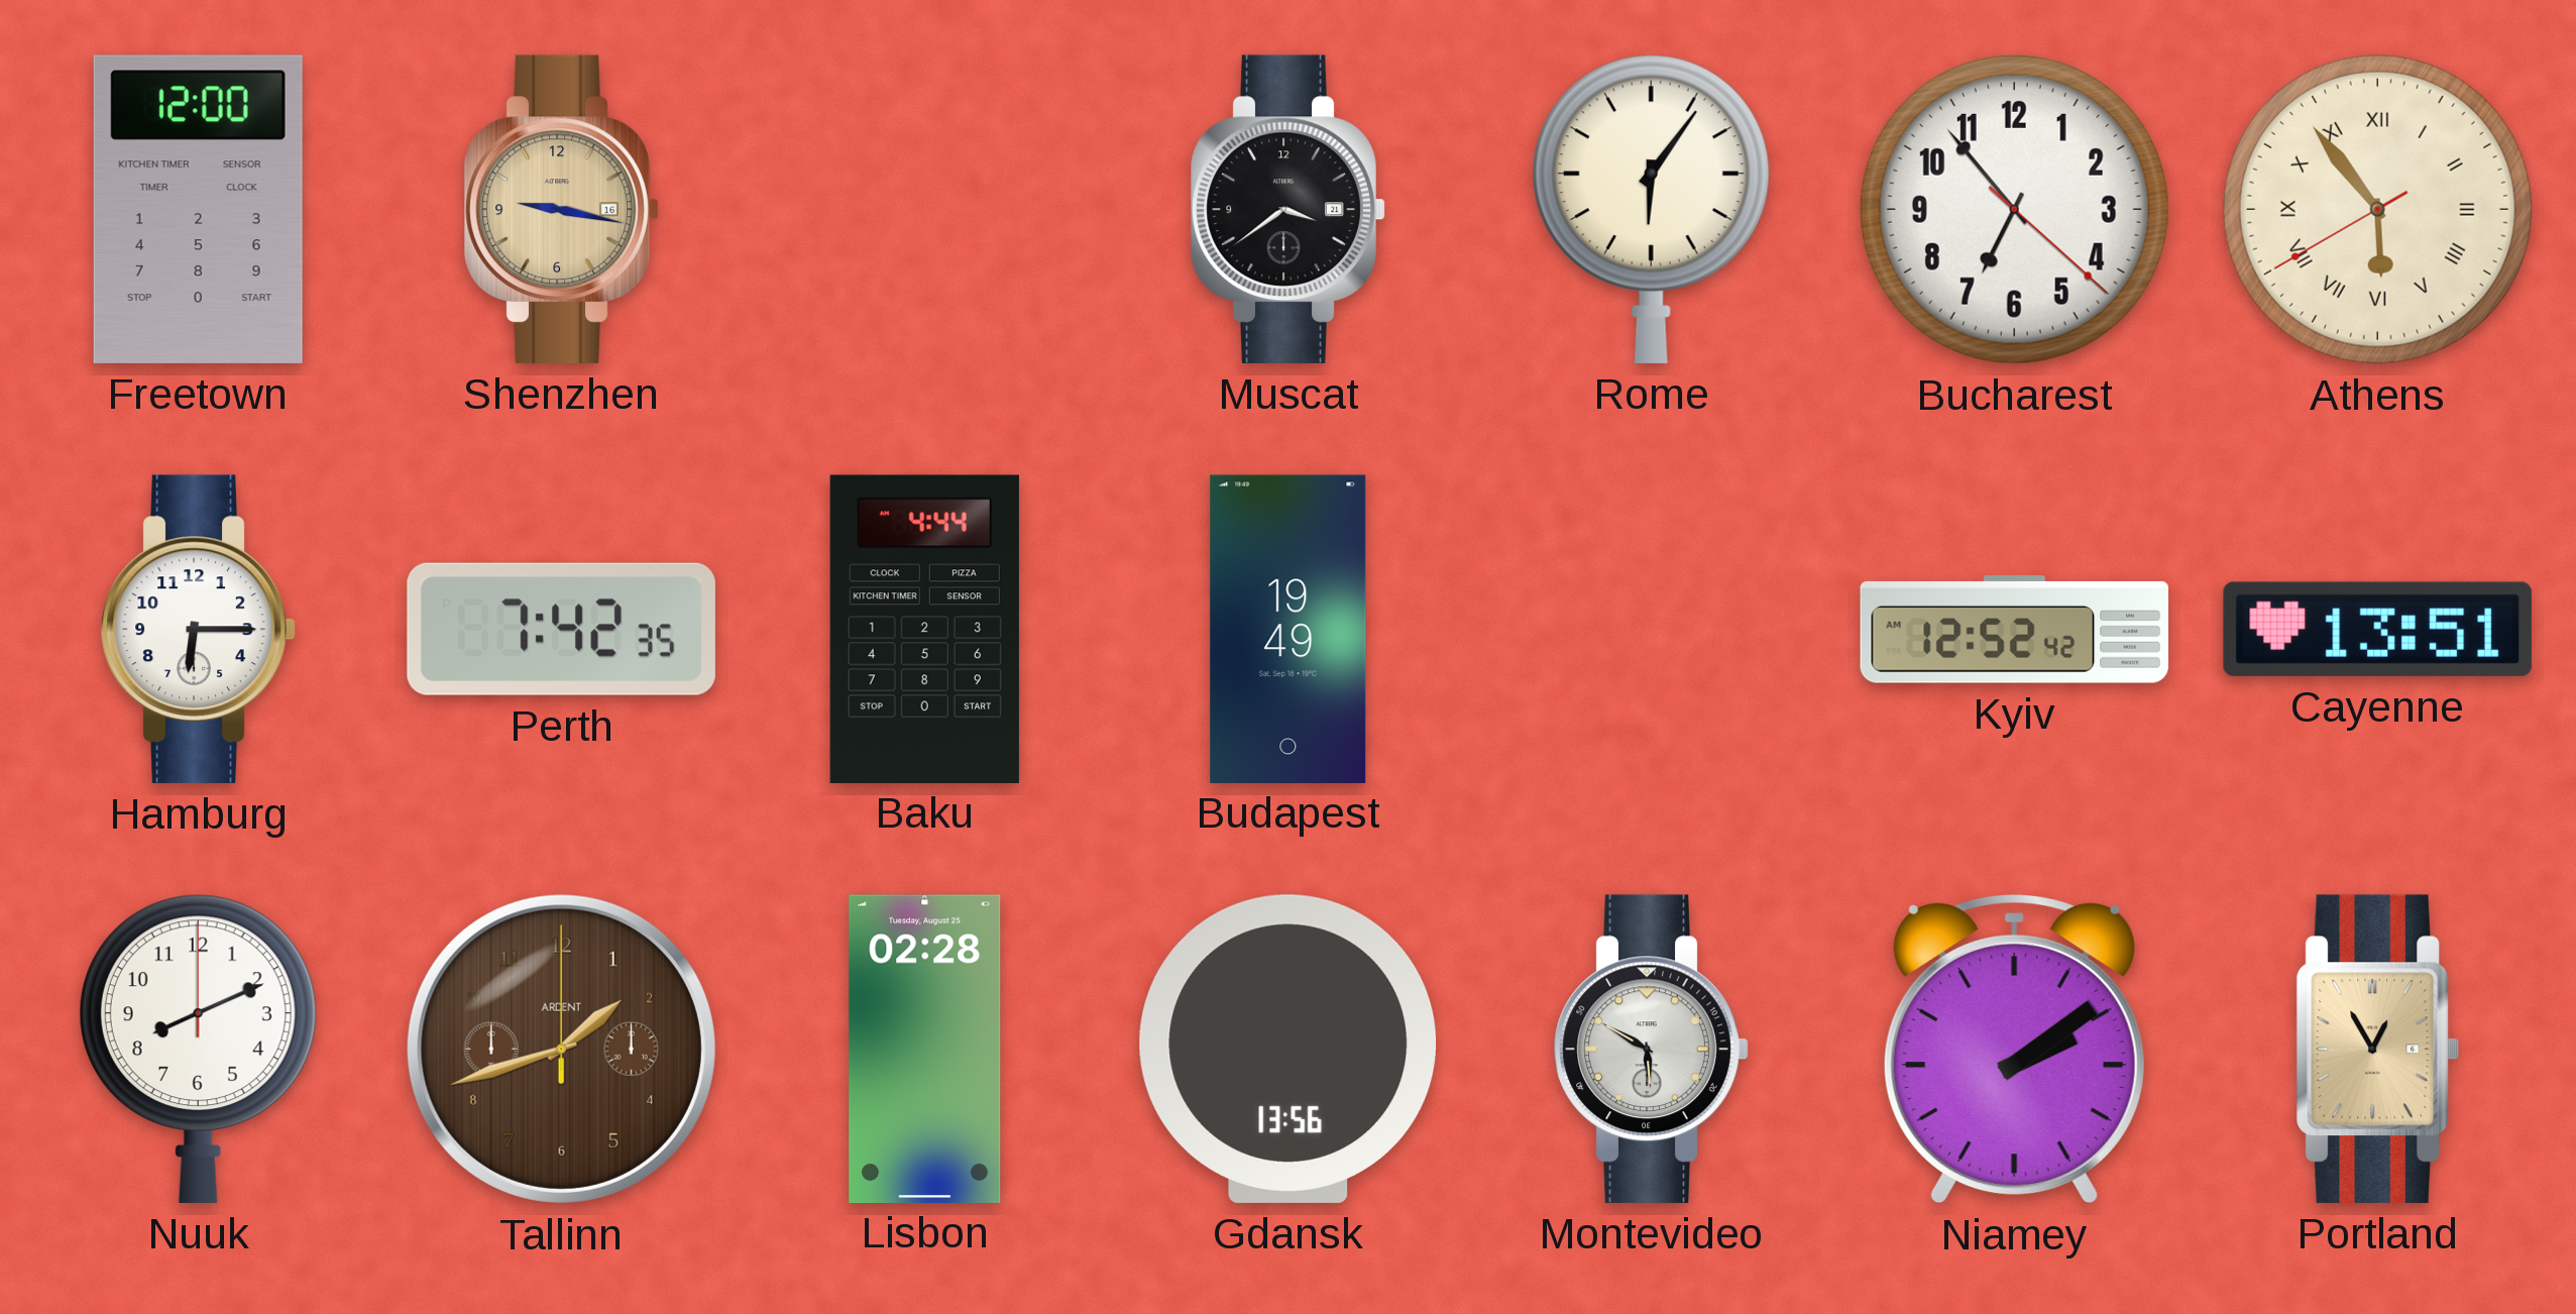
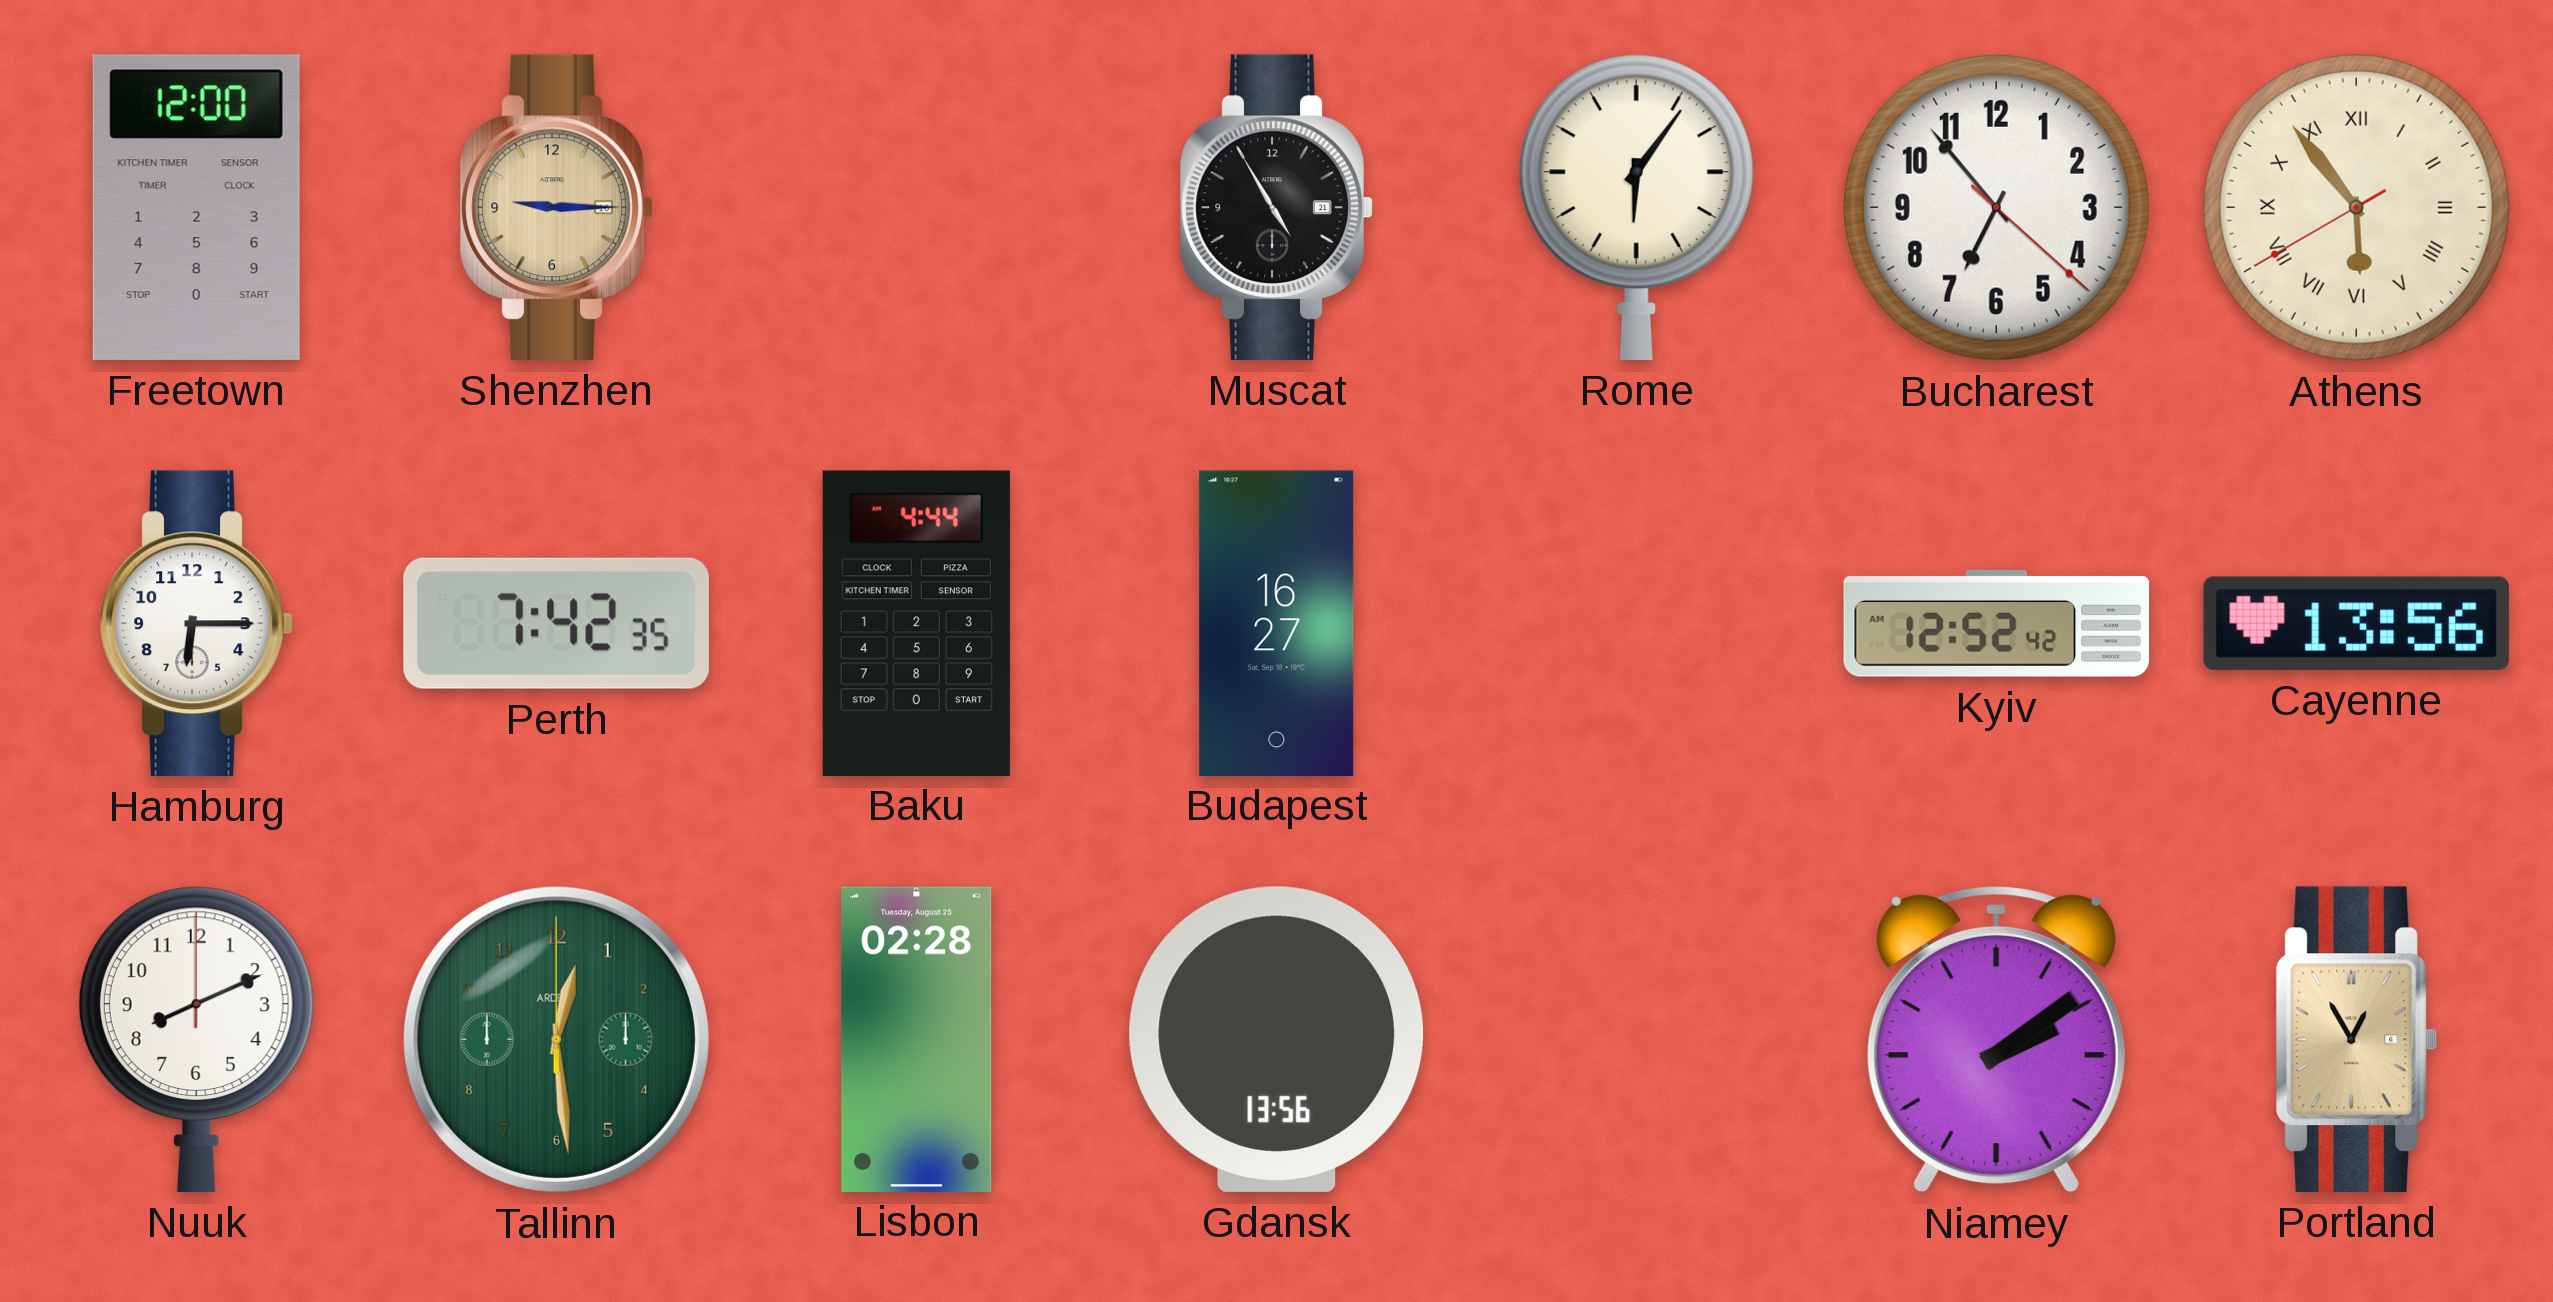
Shenzhen: 9:17 -> 9:15 (556, 207)
Muscat: 3:39 -> 4:55 (1276, 207)
Budapest: 19:49 -> 16:27 (1277, 623)
Cayenne: 13:51 -> 13:56 (2356, 623)
Tallinn: 1:42 -> 12:29 (556, 1039)
Tallinn dial: brown -> green (556, 1039)
Montevideo: 5:50 -> none (1651, 1049)
